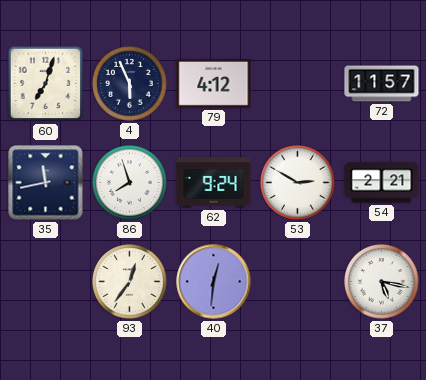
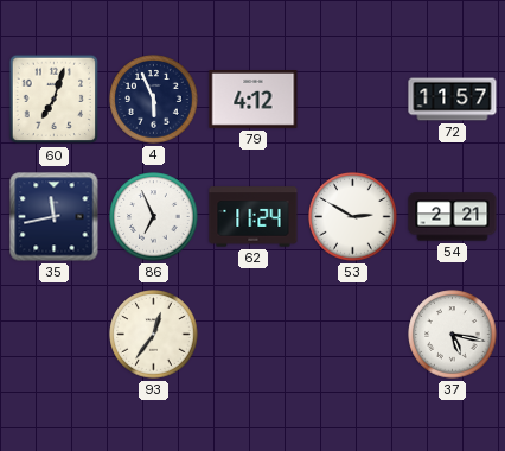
86: 7:57 -> 6:56 (154, 217)
62: 9:24 -> 11:24 (254, 217)
40: 12:31 -> none (214, 282)
